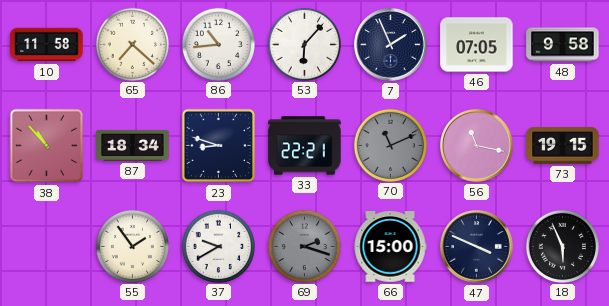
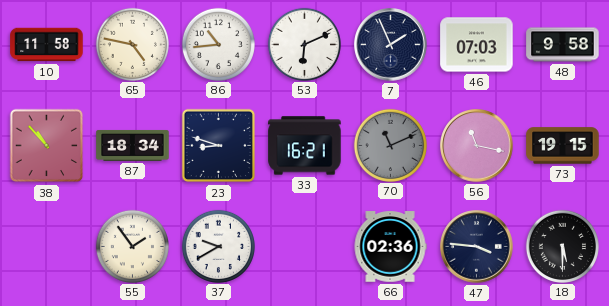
65: 7:22 -> 4:47 (132, 44)
53: 6:07 -> 6:11 (304, 44)
46: 07:05 -> 07:03 (477, 45)
33: 22:21 -> 16:21 (305, 146)
69: 2:18 -> none (304, 246)
66: 15:00 -> 02:36 (390, 247)
47: 3:49 -> 3:46 (477, 247)
18: 5:56 -> 5:30 (562, 246)
